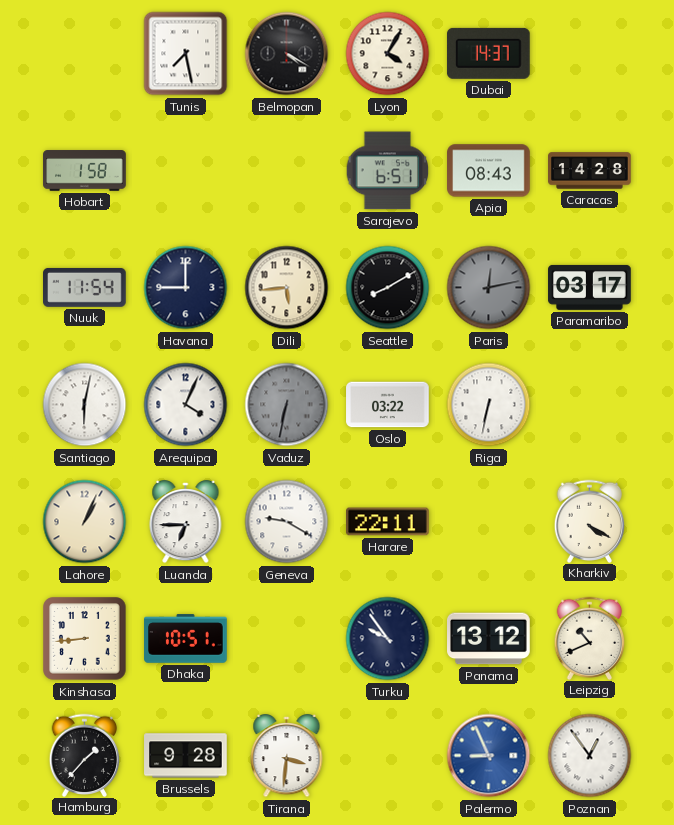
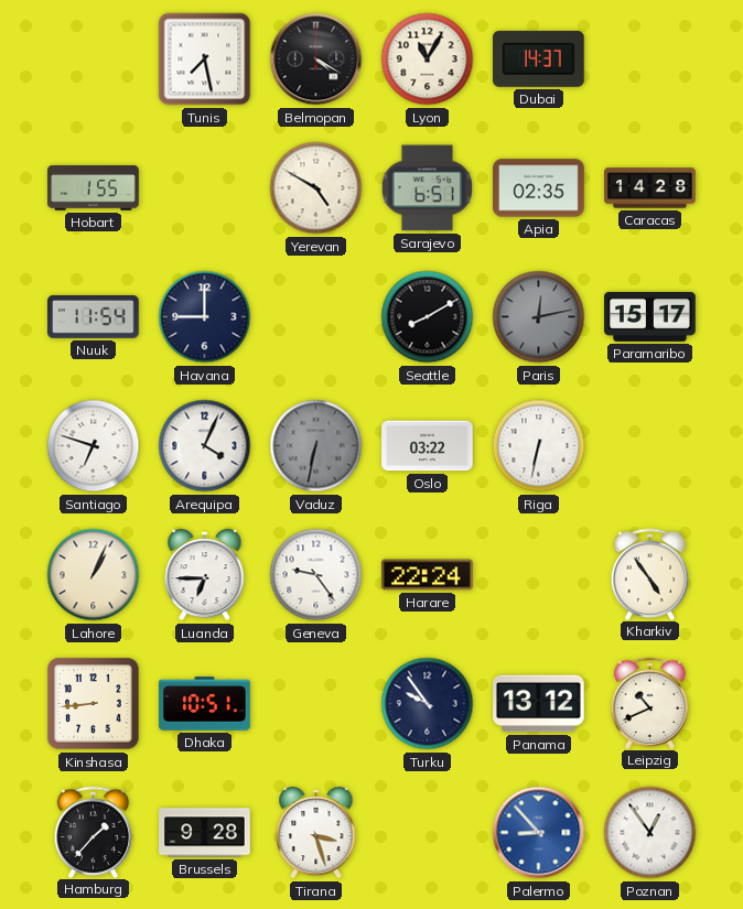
Lyon: 4:05 -> 11:05 (428, 59)
Hobart: 1:58 -> 1:55 (94, 188)
Yerevan: none -> 4:50 (316, 188)
Apia: 08:43 -> 02:35 (539, 188)
Dili: 5:44 -> none (287, 288)
Paramaribo: 03:17 -> 15:17 (650, 316)
Santiago: 6:02 -> 6:48 (94, 446)
Geneva: 9:20 -> 9:24 (316, 575)
Harare: 22:11 -> 22:24 (428, 575)
Kharkiv: 4:20 -> 4:54 (650, 574)
Tirana: 3:31 -> 3:27 (316, 833)
Palermo: 8:56 -> 8:53 (539, 833)
